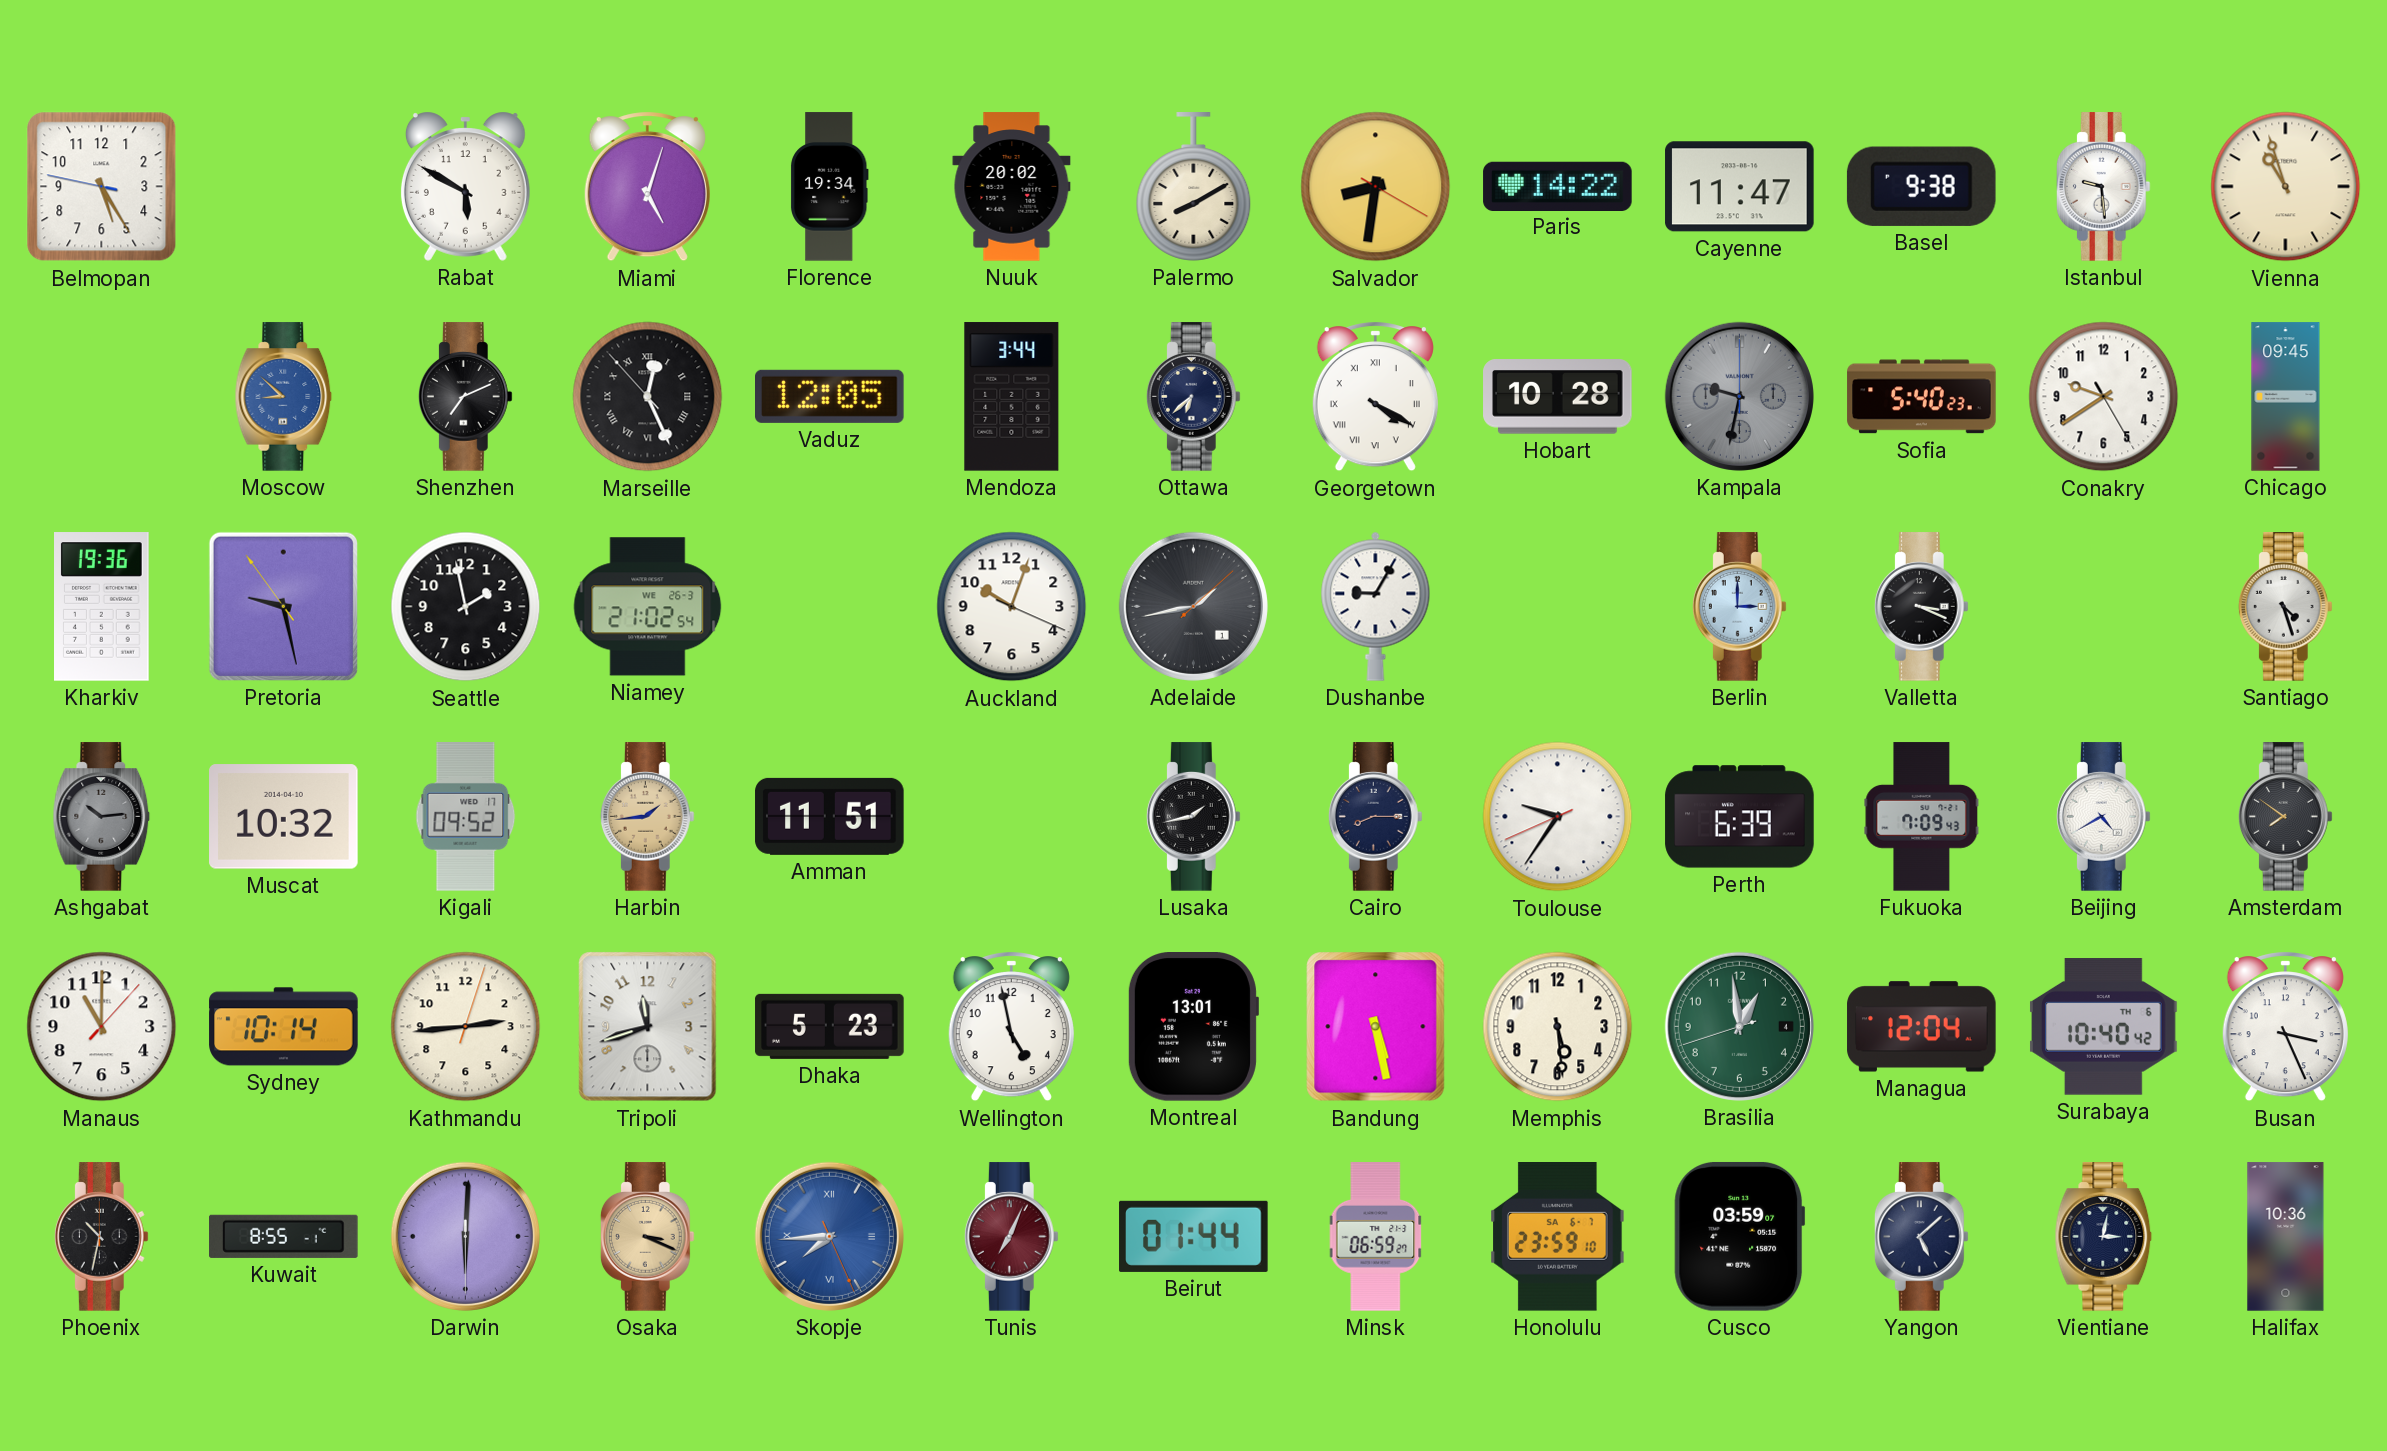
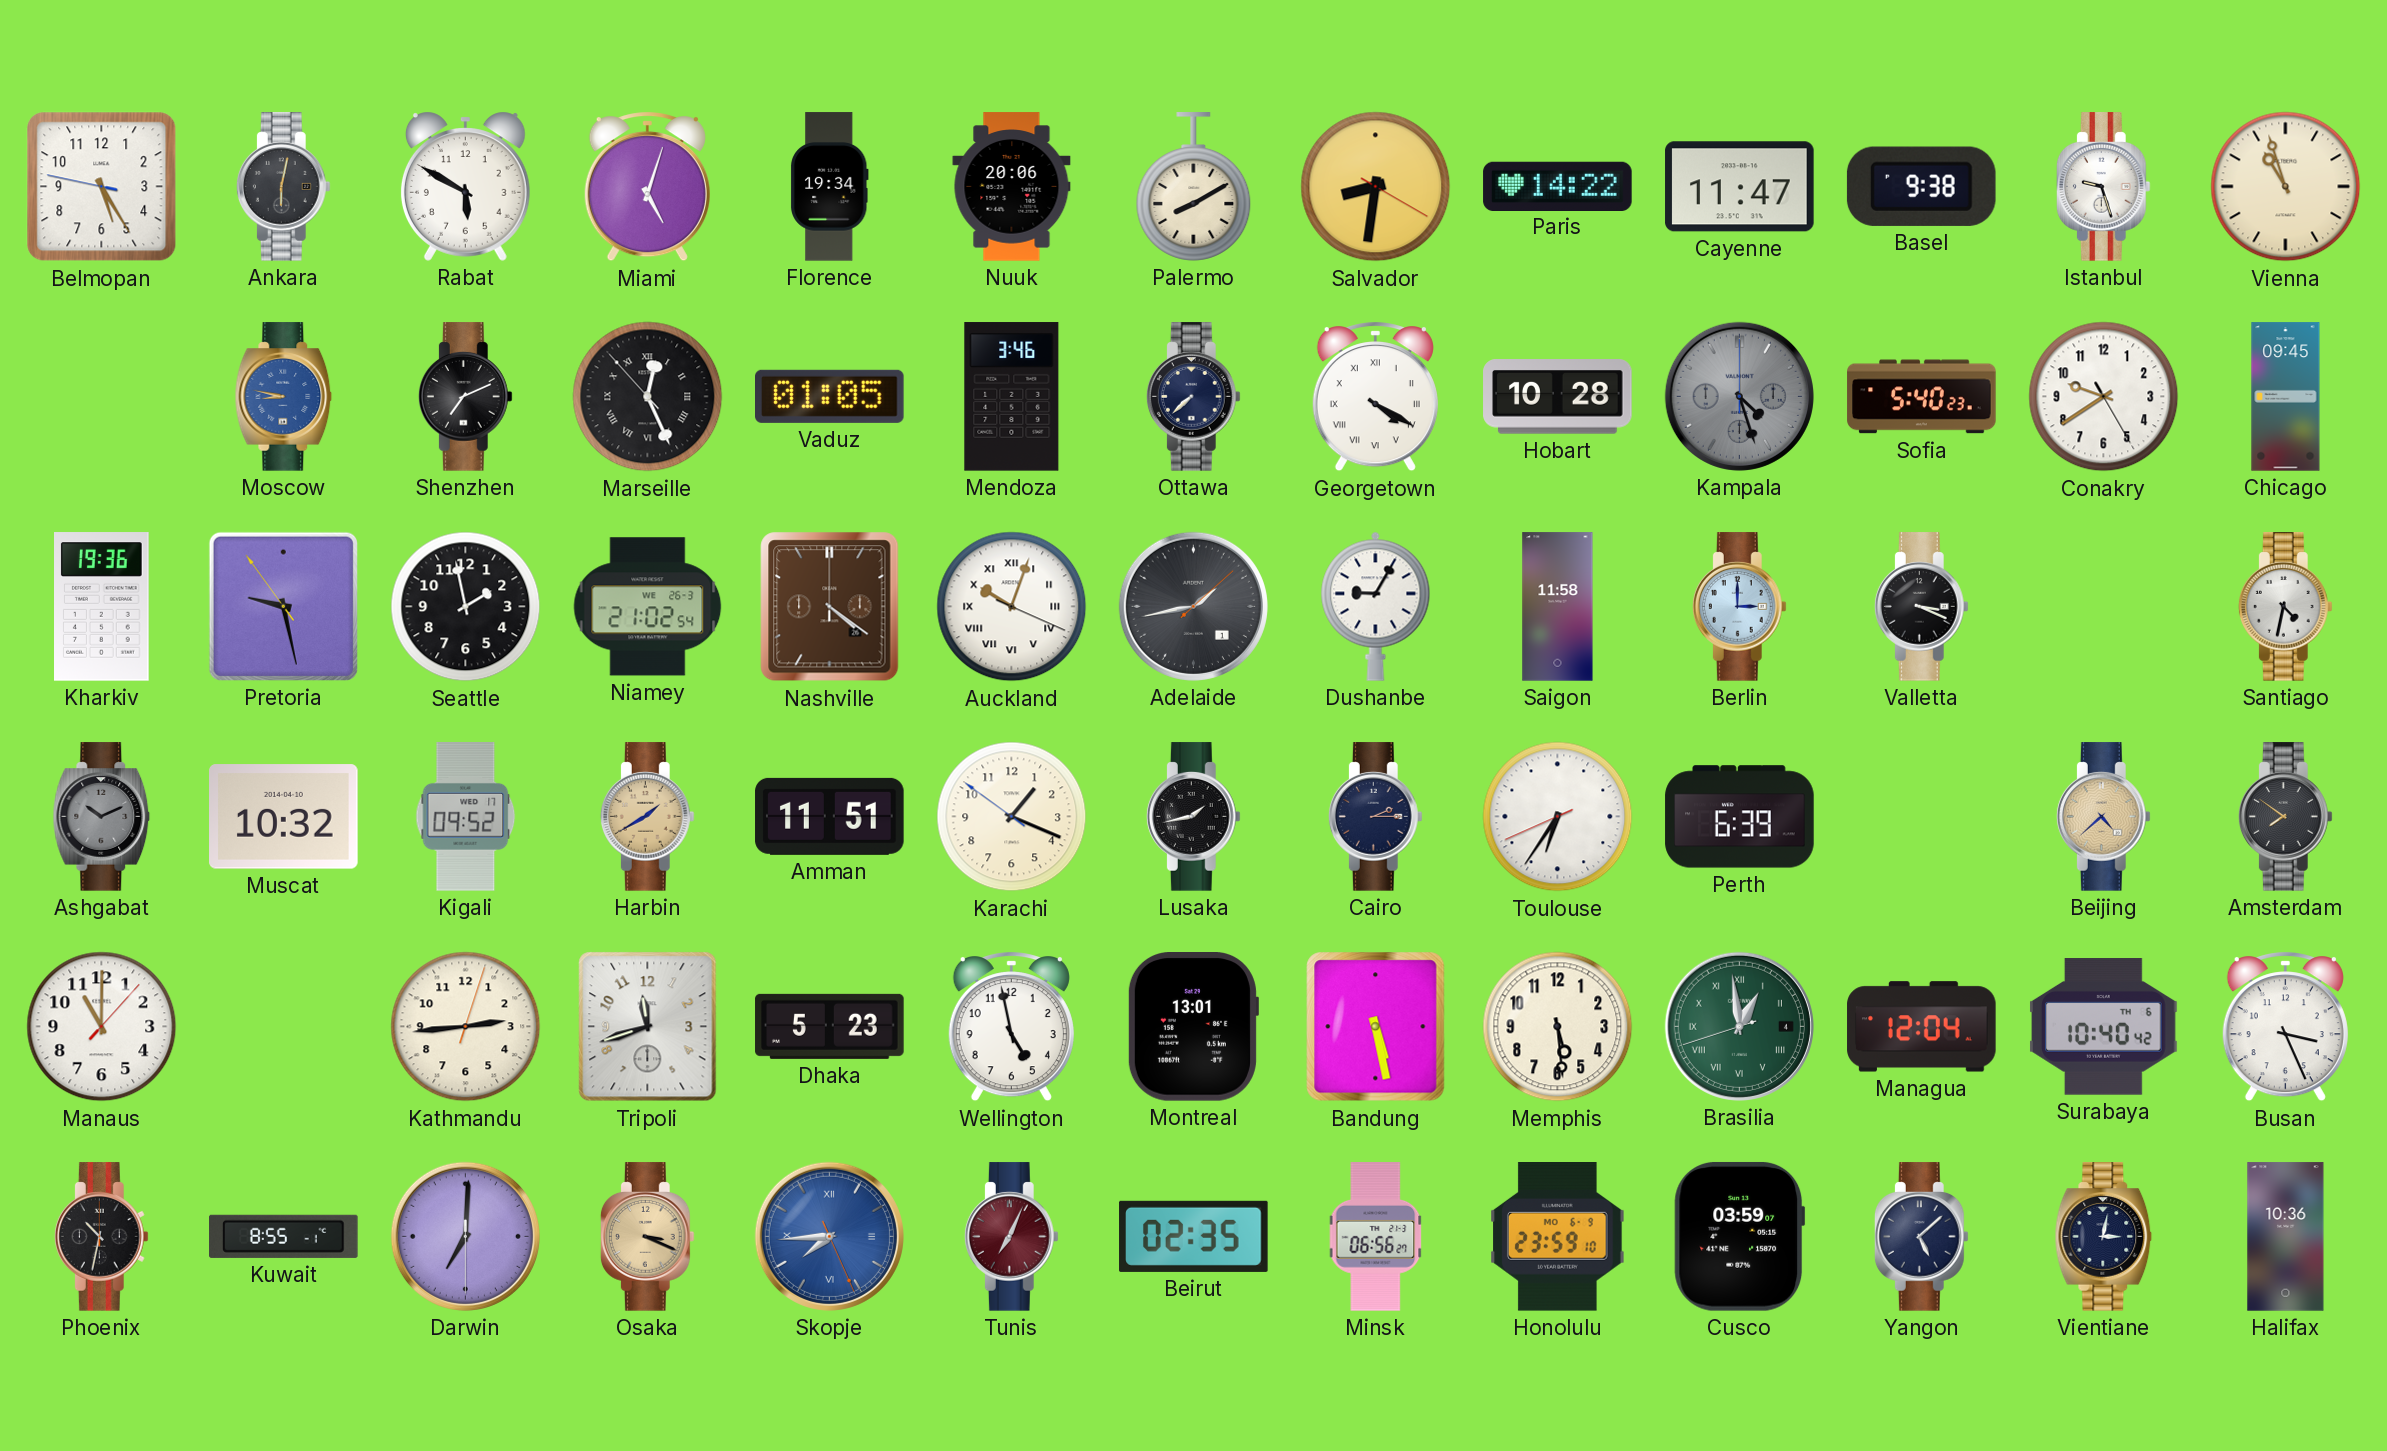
Ankara: none -> 6:02 (283, 187)
Nuuk: 20:02 -> 20:06 (1012, 187)
Istanbul: 9:29 -> 9:27 (2103, 187)
Moscow: 8:52 -> 8:47 (284, 397)
Vaduz: 12:05 -> 01:05 (830, 396)
Mendoza: 3:44 -> 3:46 (1012, 397)
Ottawa: 6:38 -> 7:38 (1193, 397)
Kampala: 9:32 -> 4:27 (1739, 396)
Nashville: none -> 4:21 (830, 607)
Auckland numerals: Arabic -> Roman (1012, 607)
Saigon: none -> 11:58 (1558, 607)
Santiago: 4:27 -> 4:32 (2285, 607)
Ashgabat: 10:14 -> 10:11 (102, 817)
Harbin: 1:44 -> 1:40 (647, 817)
Karachi: none -> 1:18 (1012, 817)
Cairo: 8:15 -> 2:15 (1375, 817)
Toulouse: 9:35 -> 6:35 (1558, 817)
Fukuoka: 7:09 -> none (1922, 817)
Beijing: 4:40 -> 4:38 (2103, 817)
Beijing dial: white -> champagne (2103, 817)
Sydney: 10:14 -> none (284, 1027)
Brasilia numerals: Arabic -> Roman (1739, 1026)
Darwin: 6:00 -> 7:00 (465, 1236)
Beirut: 01:44 -> 02:35 (1194, 1236)
Minsk: 06:59 -> 06:56 (1376, 1237)
Honolulu date: SA 6-7 -> MO 6-9 (1558, 1237)
